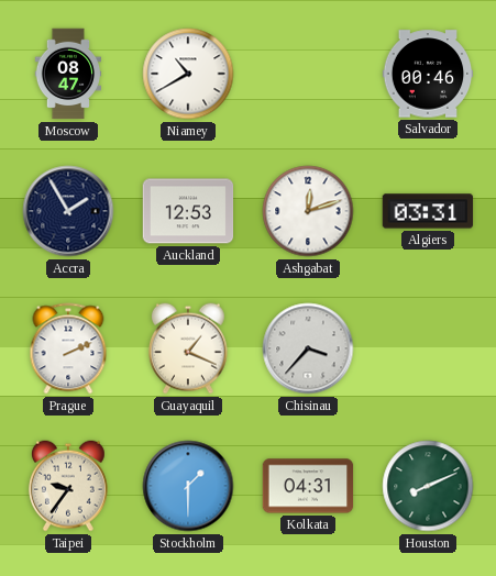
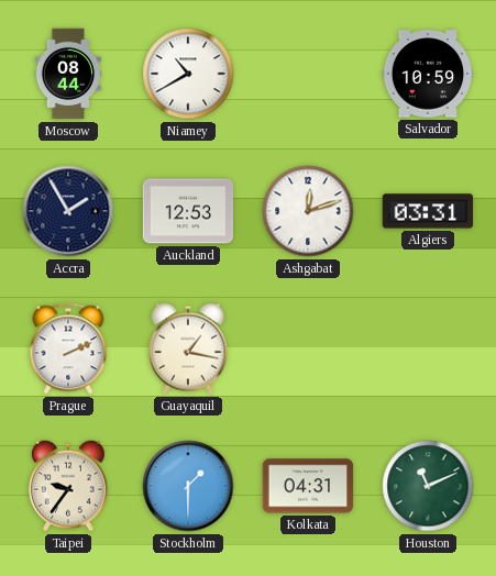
Moscow: 08:47 -> 08:44 (68, 74)
Salvador: 00:46 -> 10:59 (428, 74)
Guayaquil: 1:19 -> 1:17 (188, 348)
Chisinau: 3:37 -> none (308, 348)
Houston: 8:11 -> 11:11 (428, 486)
